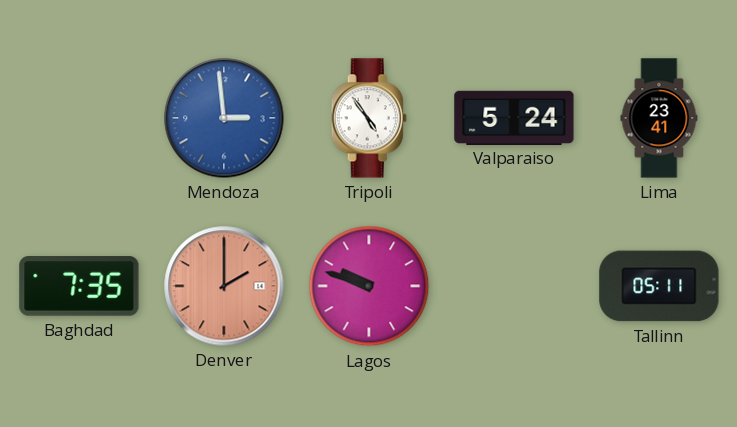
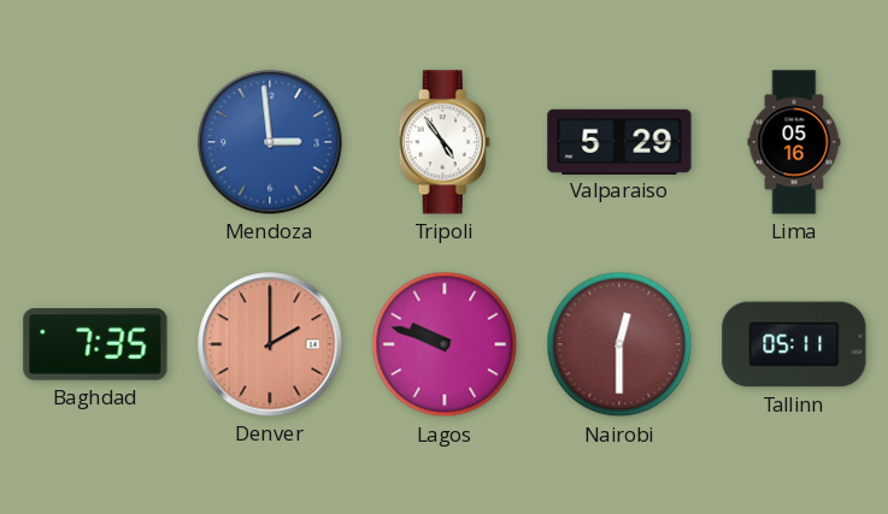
Valparaiso: 5:24 -> 5:29 (619, 141)
Lima: 23:41 -> 05:16 (794, 142)
Nairobi: none -> 12:30 (619, 344)
